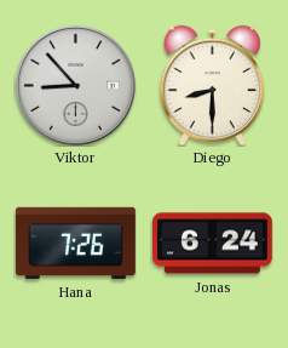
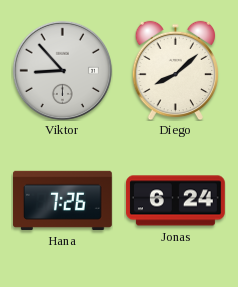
Diego: 8:30 -> 8:08 (176, 70)
